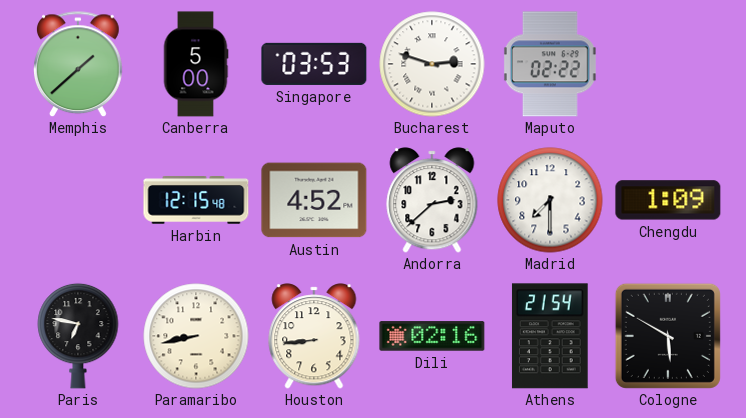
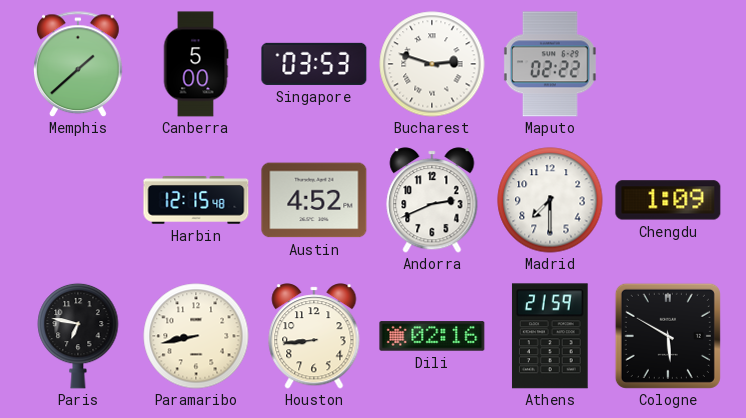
Andorra: 2:38 -> 2:41 (432, 200)
Athens: 21:54 -> 21:59 (550, 336)
